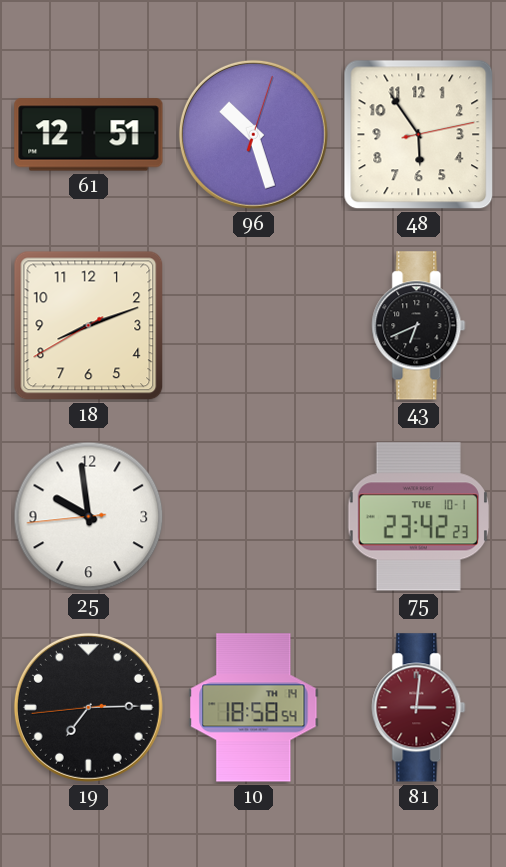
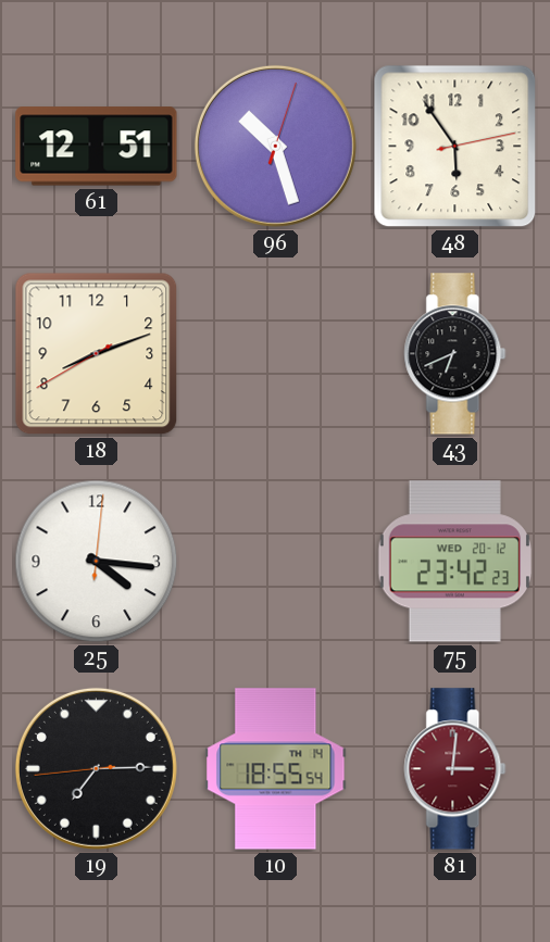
25: 9:58 -> 4:16 (97, 562)
75 date: TUE 10-1 -> WED 20-12 (455, 562)
10: 18:58 -> 18:55 (276, 769)
